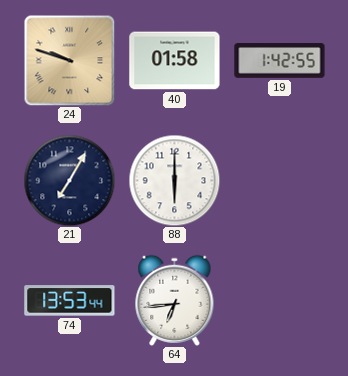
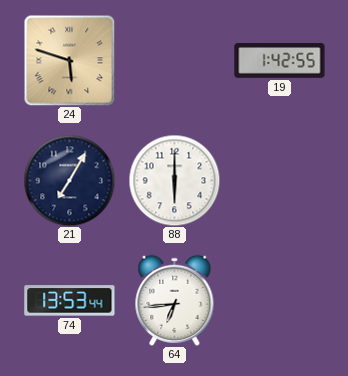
24: 9:48 -> 5:48 (69, 60)
40: 01:58 -> none (175, 61)
